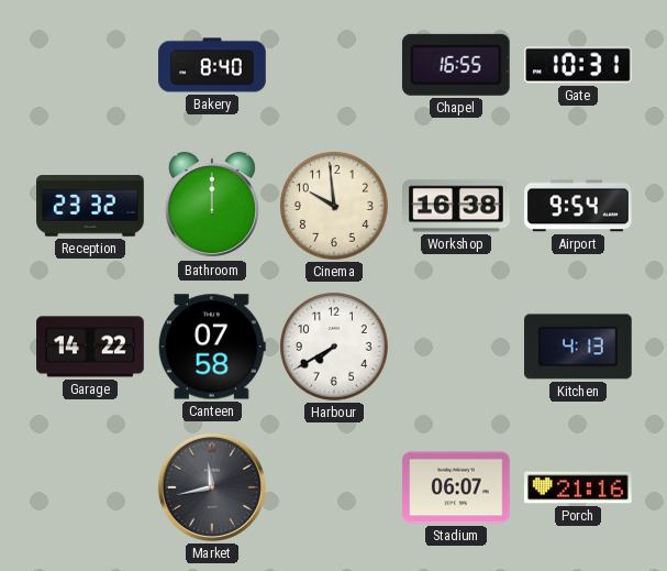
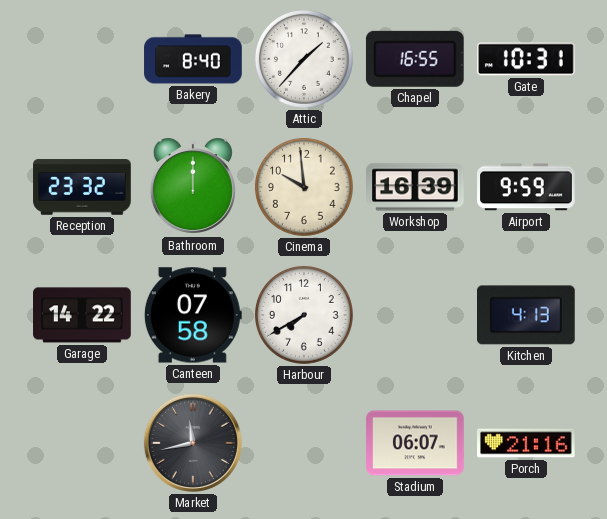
Attic: none -> 1:37 (304, 59)
Workshop: 16:38 -> 16:39 (416, 187)
Airport: 9:54 -> 9:59 (526, 187)
